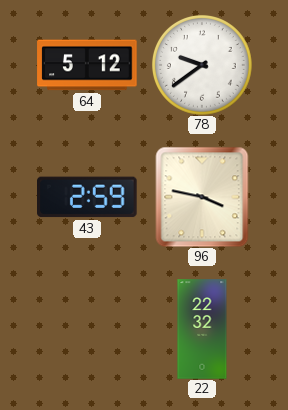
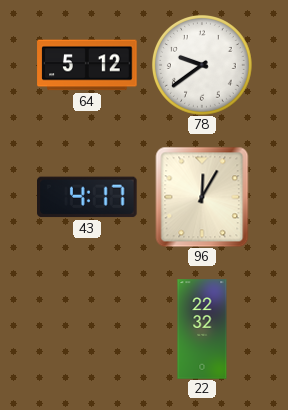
43: 2:59 -> 4:17 (88, 197)
96: 3:47 -> 12:05 (202, 197)
